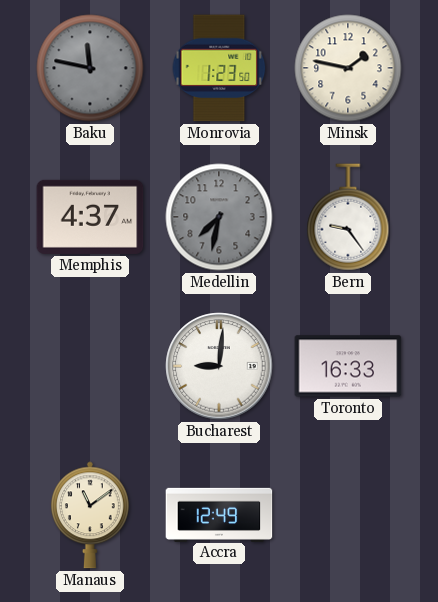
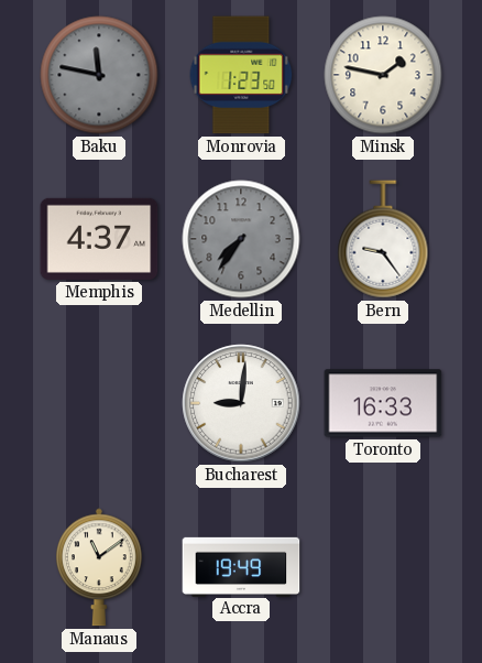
Medellin: 7:32 -> 7:36 (241, 239)
Accra: 12:49 -> 19:49 (241, 566)
